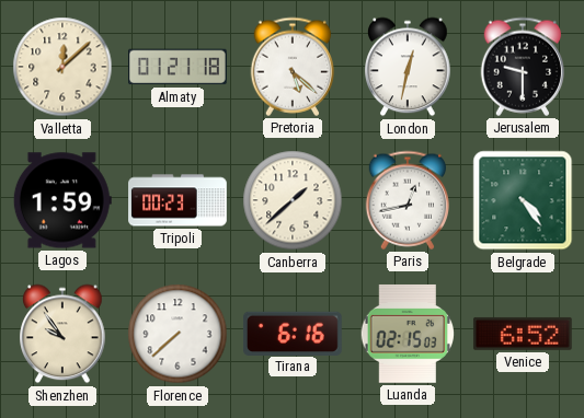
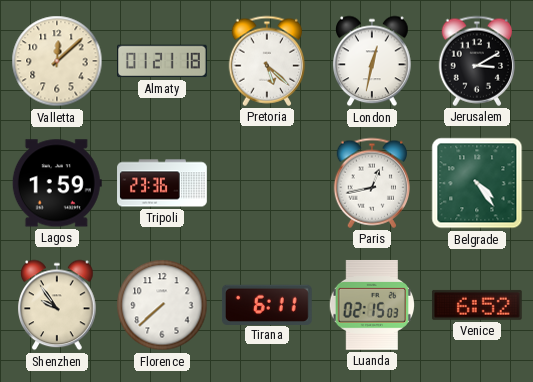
Jerusalem: 9:30 -> 3:10 (476, 61)
Tripoli: 00:23 -> 23:36 (162, 183)
Canberra: 1:38 -> none (293, 200)
Tirana: 6:16 -> 6:11 (267, 304)
